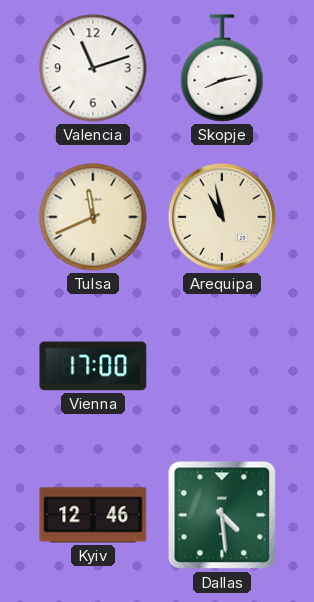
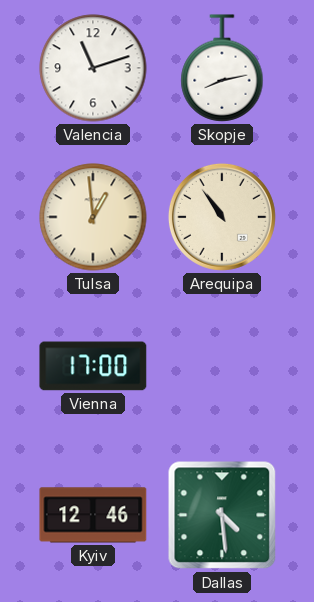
Tulsa: 11:41 -> 12:59 (93, 217)
Arequipa: 10:58 -> 10:54 (222, 217)
